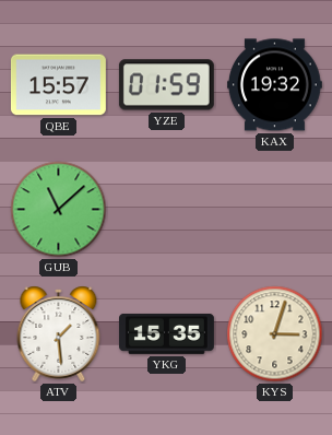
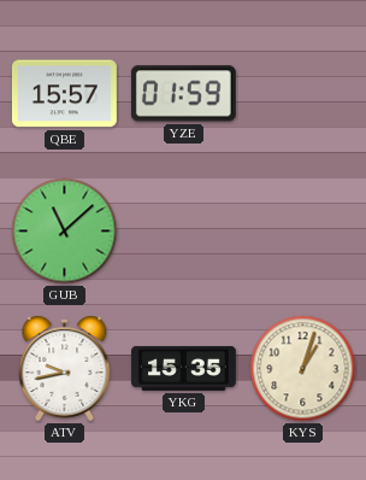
KAX: 19:32 -> none (275, 85)
ATV: 1:29 -> 9:43 (65, 368)
KYS: 3:03 -> 1:03 (303, 369)
